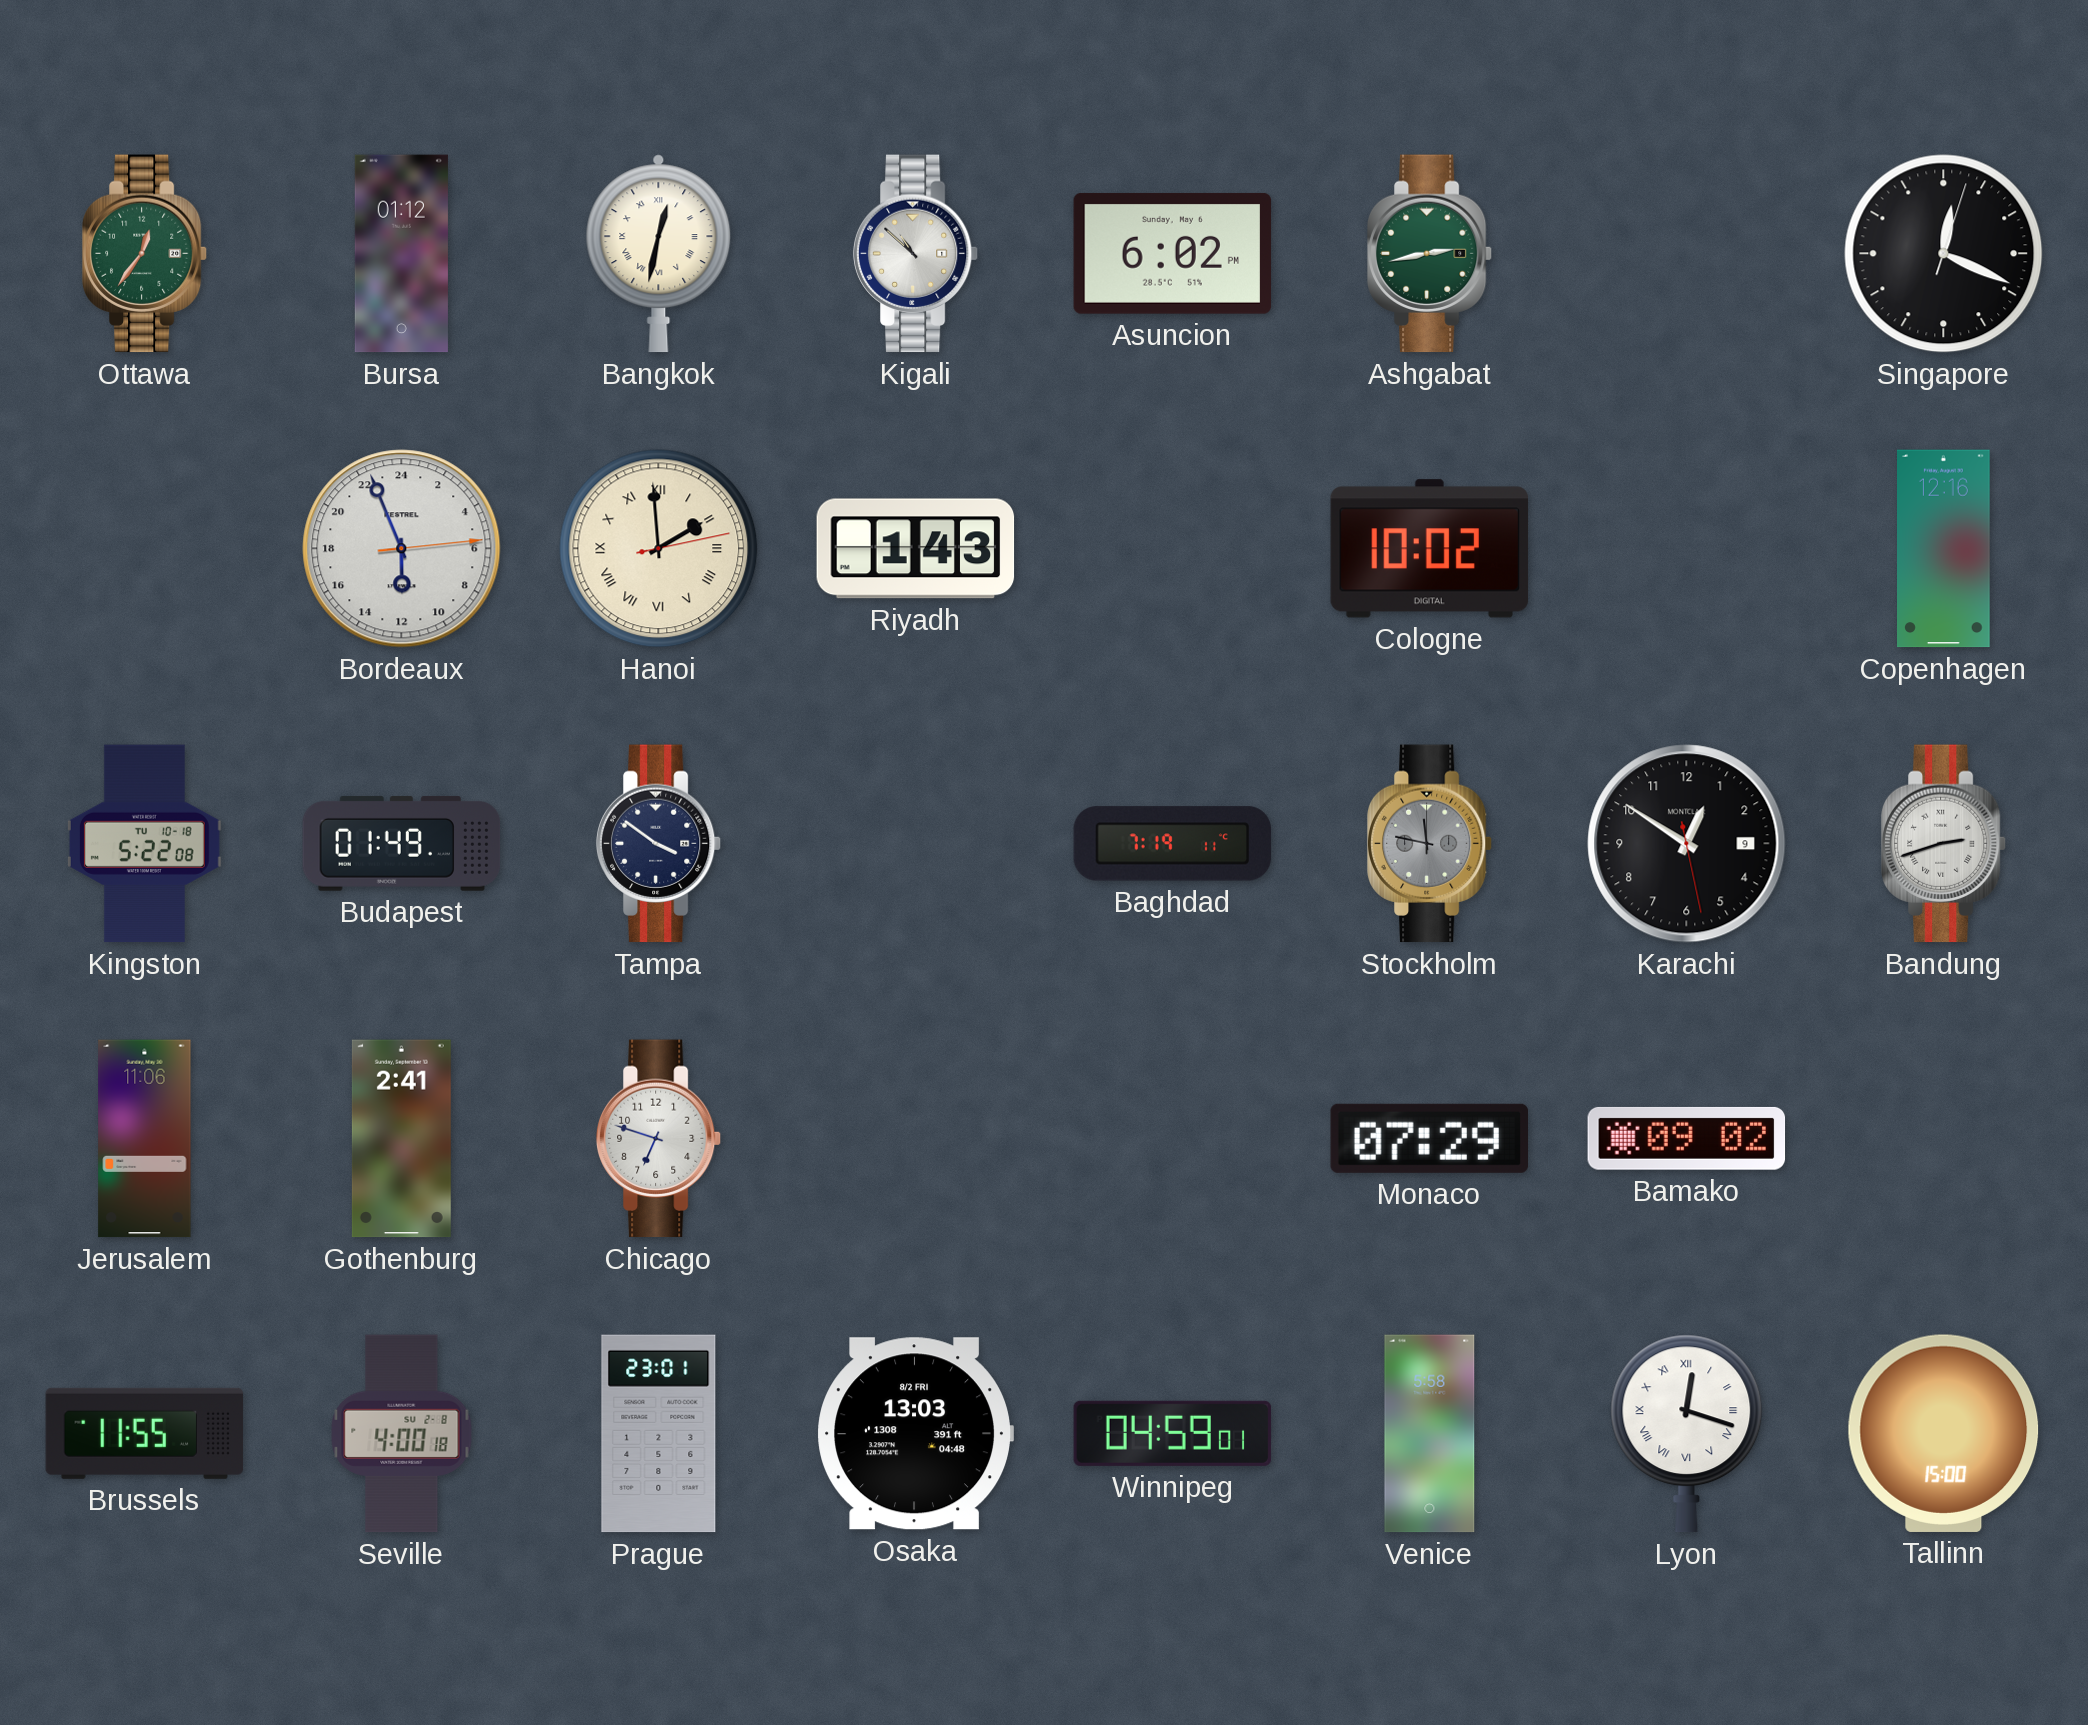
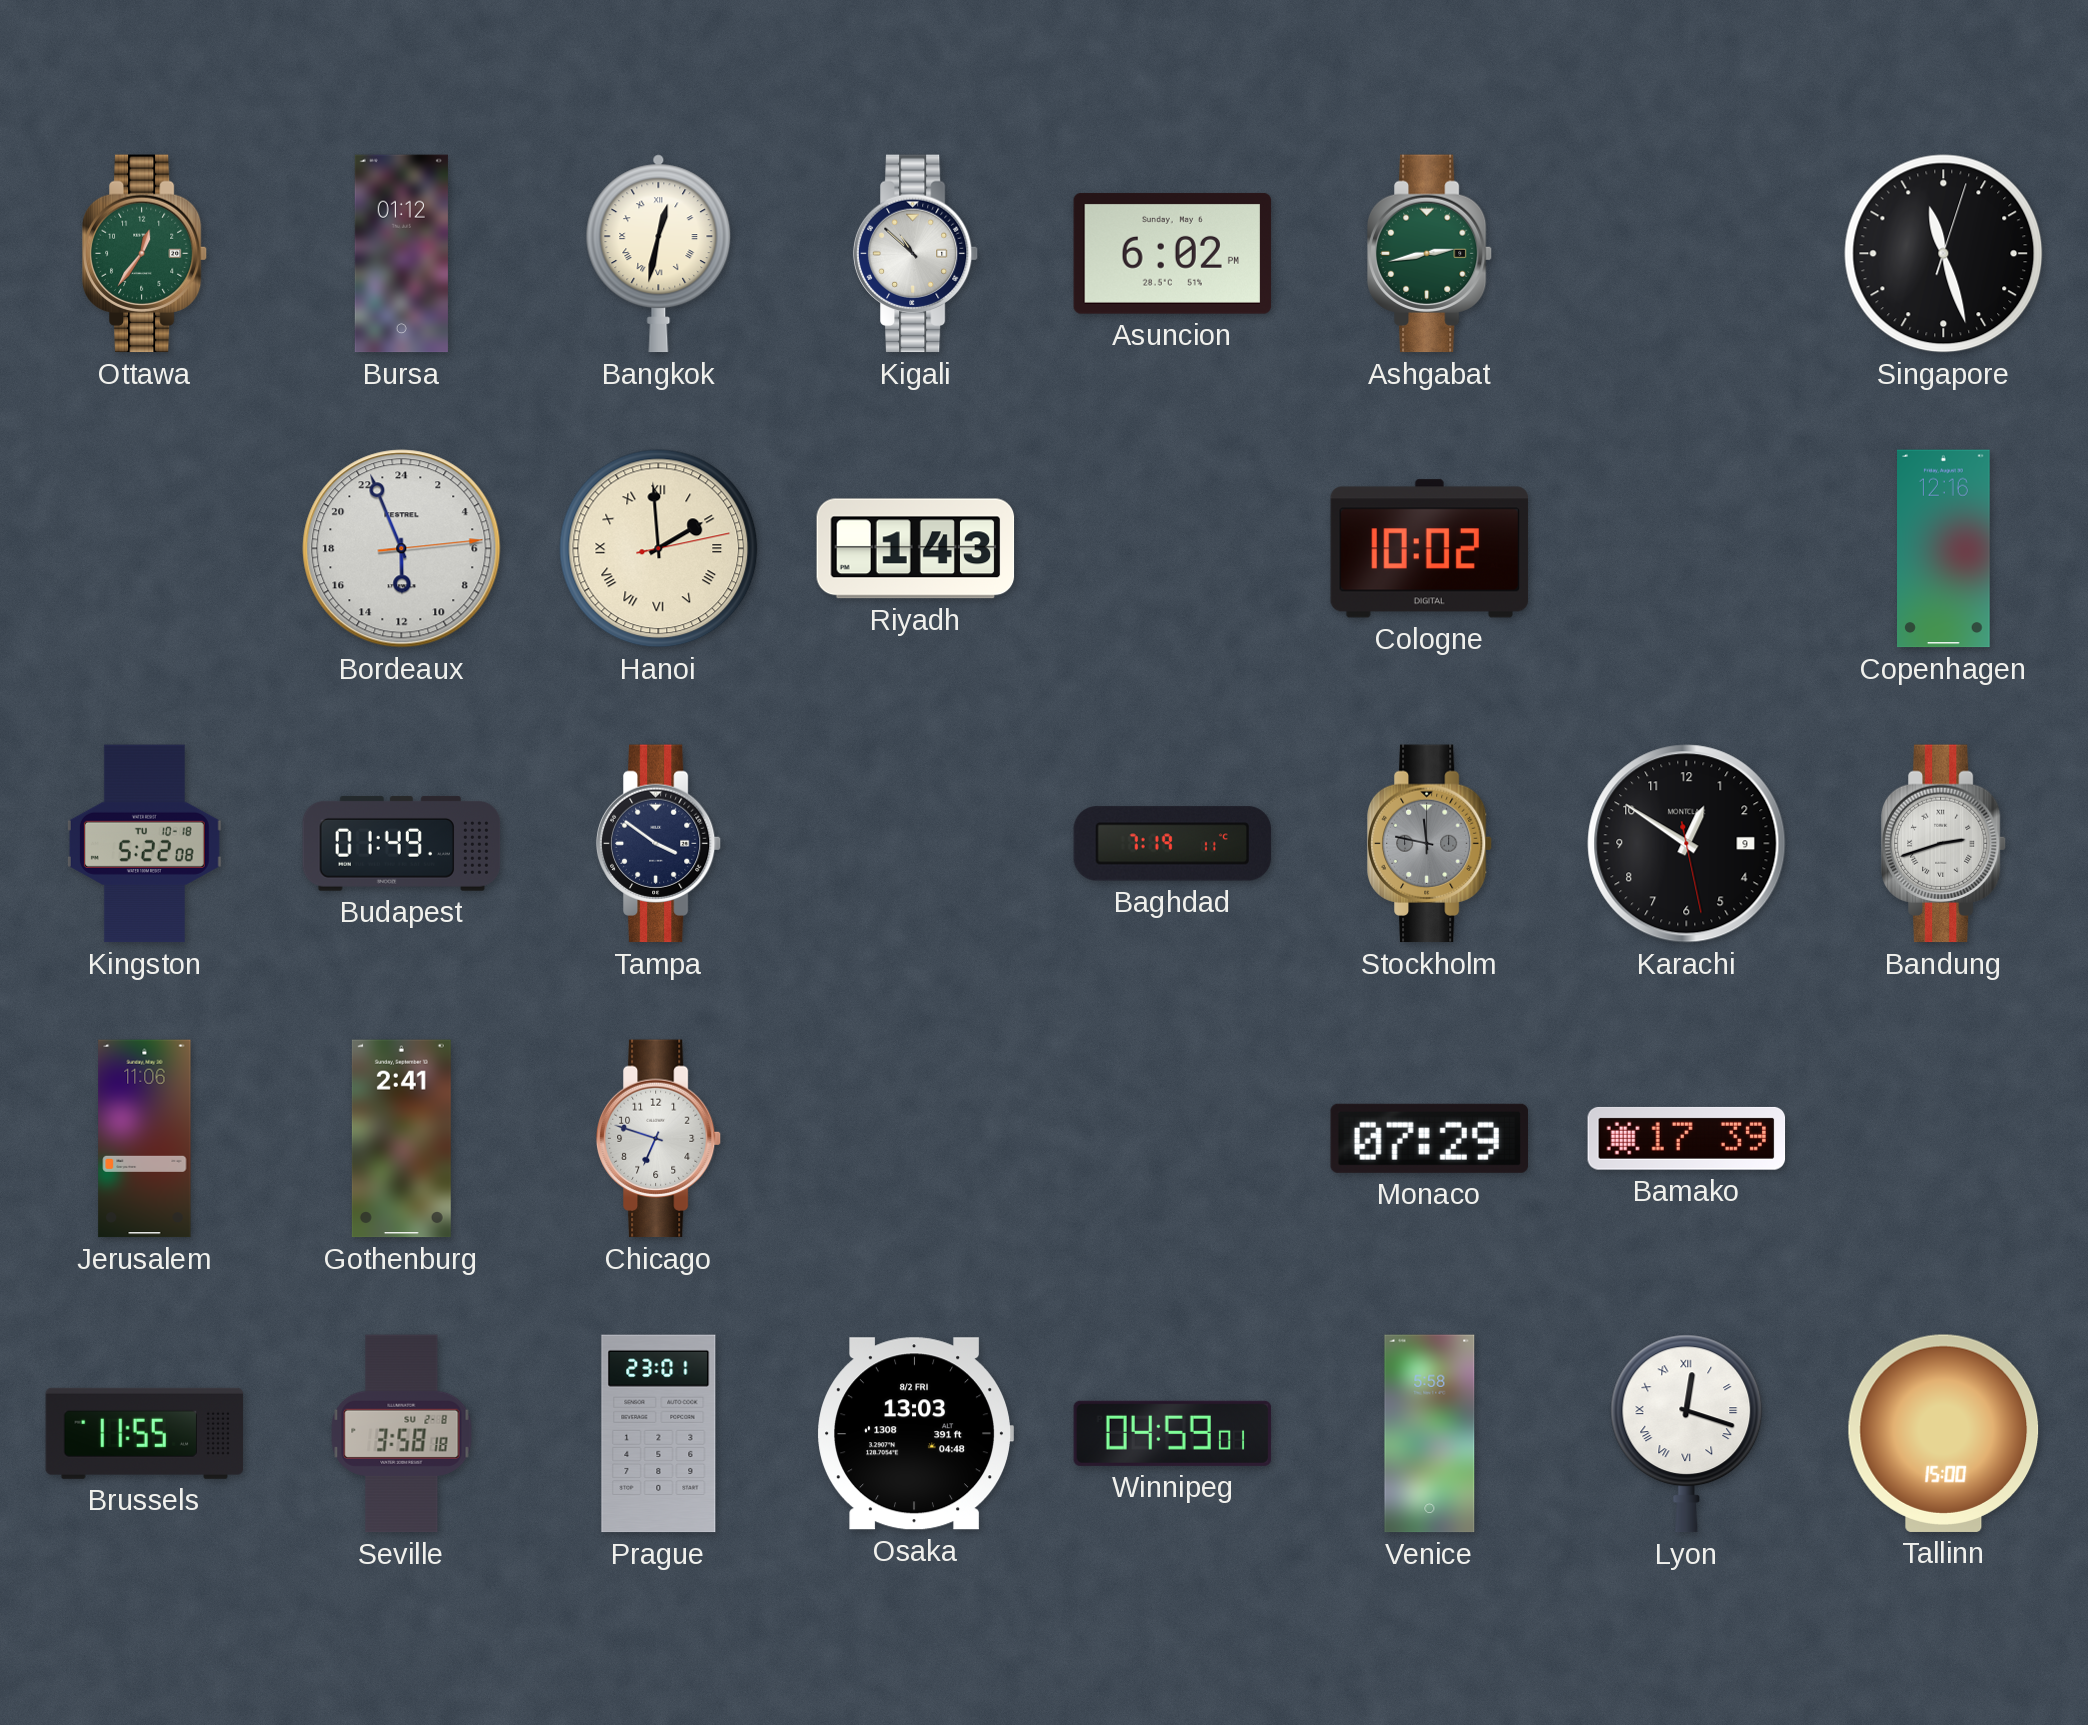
Singapore: 12:19 -> 11:27 (1944, 254)
Bamako: 09:02 -> 17:39 (1687, 1138)
Seville: 4:00 -> 3:58 (402, 1434)
